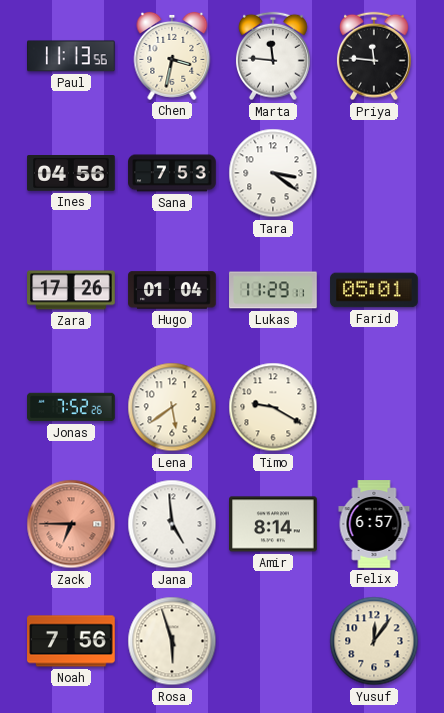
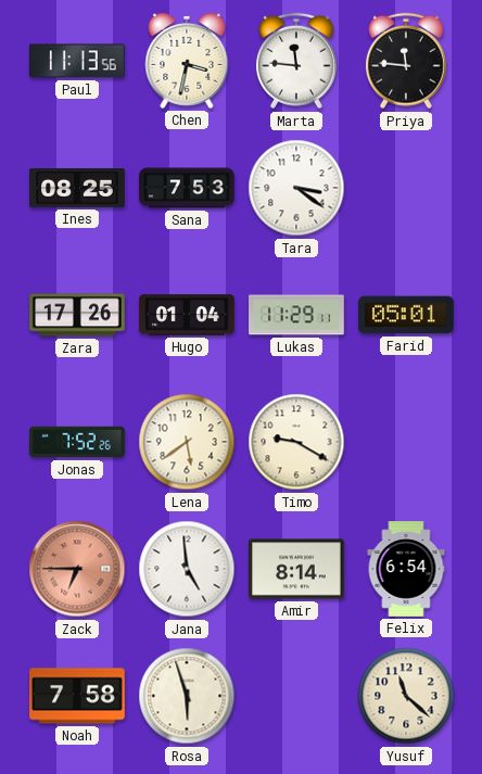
Ines: 04:56 -> 08:25 (77, 189)
Felix: 6:57 -> 6:54 (406, 569)
Noah: 7:56 -> 7:58 (77, 696)
Yusuf: 12:06 -> 11:22 (406, 696)
